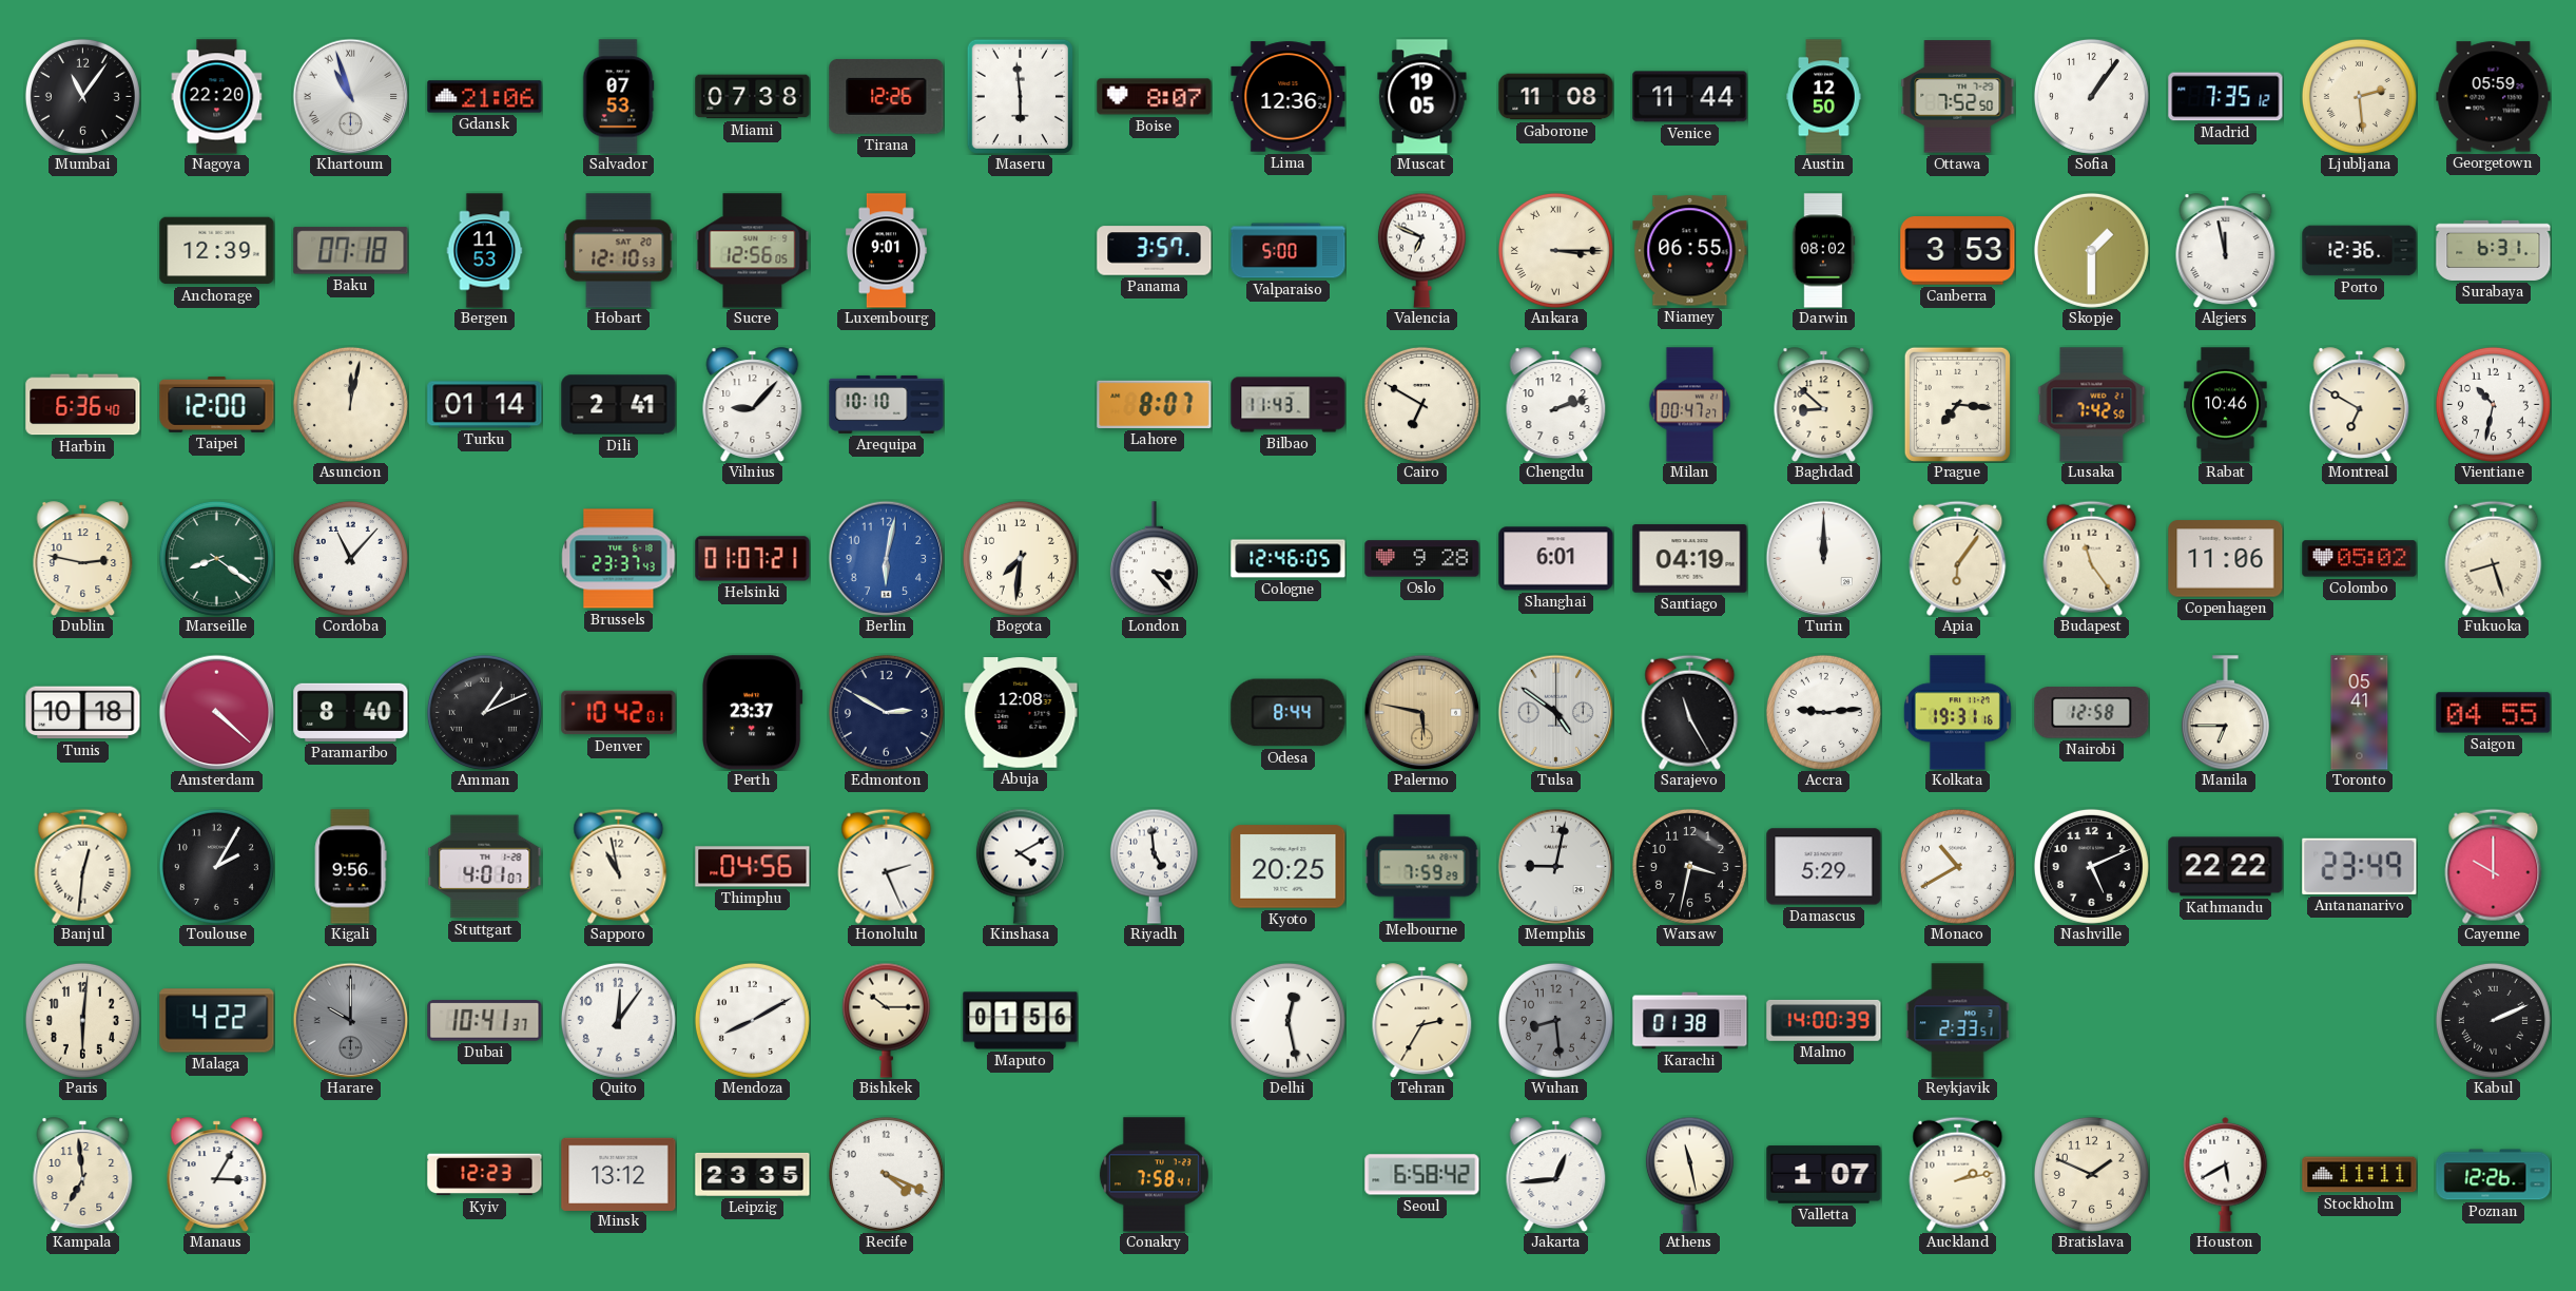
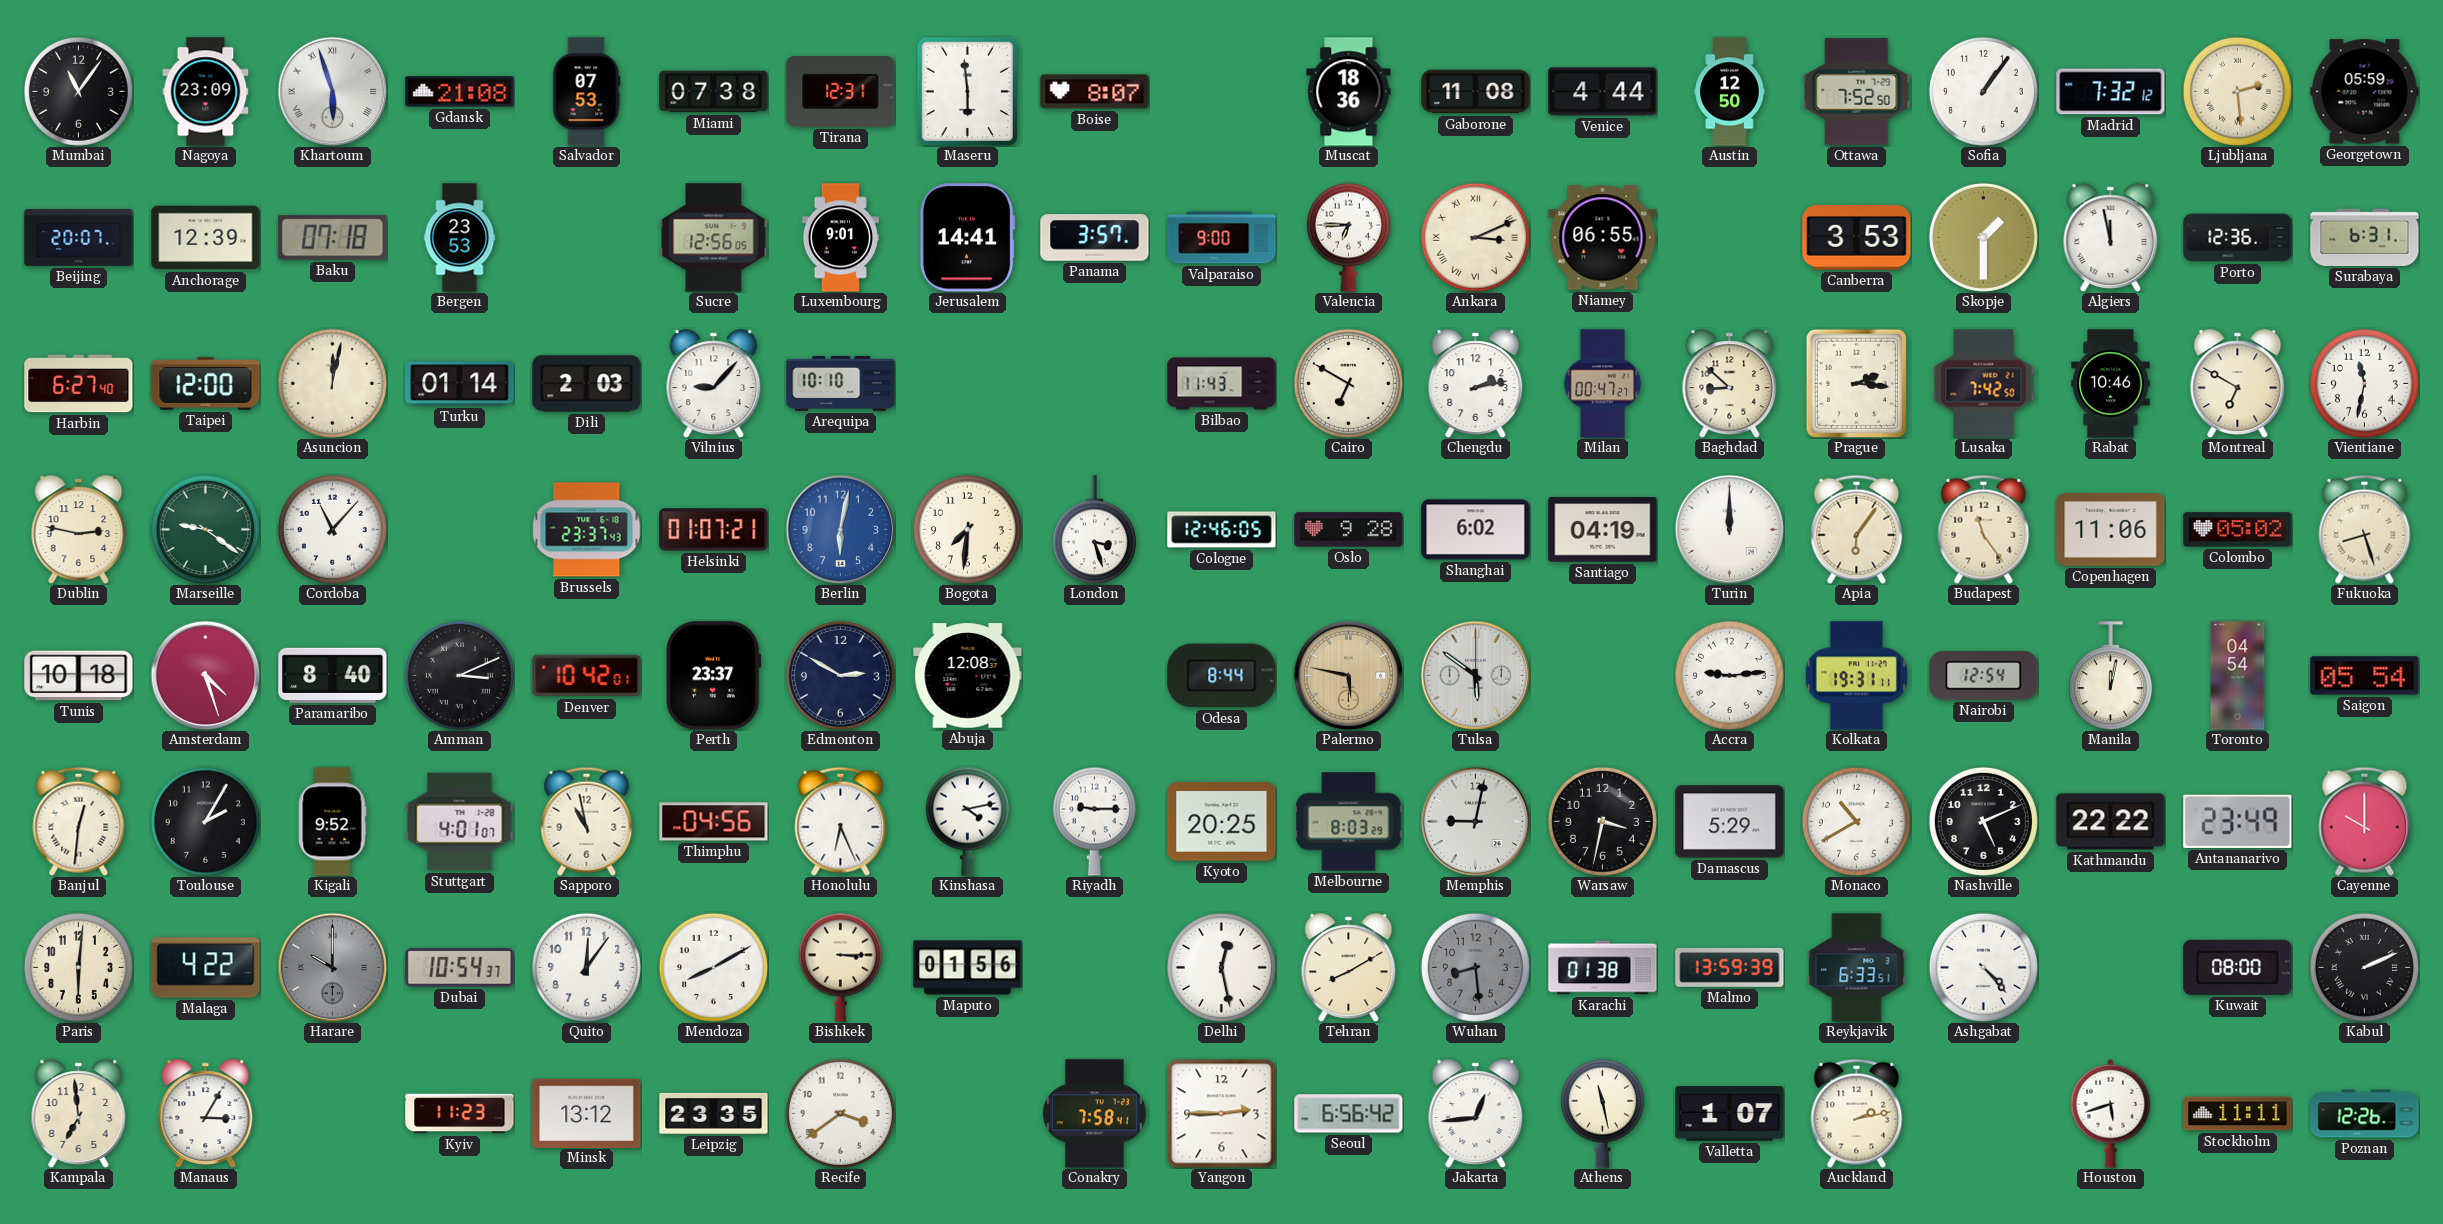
Nagoya: 22:20 -> 23:09 (206, 92)
Khartoum: 10:57 -> 5:57 (332, 91)
Gdansk: 21:06 -> 21:08 (460, 92)
Tirana: 12:26 -> 12:31 (841, 91)
Lima: 12:36 -> none (1289, 97)
Muscat: 19:05 -> 18:36 (1349, 92)
Venice: 11:44 -> 4:44 (1603, 92)
Madrid: 7:35 -> 7:32 (2111, 92)
Beijing: none -> 20:07 (79, 238)
Bergen: 11:53 -> 23:53 (460, 238)
Hobart: 12:10 -> none (619, 251)
Jerusalem: none -> 14:41 (967, 238)
Valparaiso: 5:00 -> 9:00 (1222, 238)
Valencia: 6:49 -> 6:45 (1348, 237)
Ankara: 3:15 -> 3:11 (1475, 237)
Darwin: 08:02 -> none (1823, 251)
Harbin: 6:36 -> 6:27 (79, 384)
Dili: 2:41 -> 2:03 (587, 384)
Lahore: 8:07 -> none (1155, 404)
Chengdu: 2:12 -> 2:13 (1476, 384)
Prague: 7:16 -> 2:16 (1856, 383)
Vientiane: 10:32 -> 11:32 (2364, 383)
Marseille: 8:21 -> 9:21 (205, 529)
London: 3:23 -> 3:27 (1094, 530)
Shanghai: 6:01 -> 6:02 (1476, 530)
Amsterdam: 4:22 -> 4:27 (205, 675)
Amman: 1:11 -> 3:11 (459, 675)
Tulsa: 4:51 -> 5:51 (1475, 675)
Sarajevo: 11:25 -> none (1690, 712)
Kolkata: 19:31:16 -> 19:31:11 (1856, 676)
Nairobi: 12:58 -> 12:54 (1984, 676)
Manila: 6:45 -> 12:02 (2110, 676)
Toronto: 05:41 -> 04:54 (2238, 676)
Saigon: 04:55 -> 05:54 (2365, 676)
Kigali: 9:56 -> 9:52 (332, 822)
Honolulu: 2:26 -> 6:26 (841, 821)
Kinshasa: 4:10 -> 4:13 (967, 821)
Riyadh: 4:59 -> 9:15 (1094, 821)
Melbourne: 7:59 -> 8:03 (1349, 822)
Dubai: 10:41 -> 10:54 (460, 968)
Bishkek: 10:15 -> 3:15 (840, 967)
Tehran: 2:35 -> 8:10 (1349, 968)
Malmo: 14:00 -> 13:59 (1730, 967)
Reykjavik: 2:33 -> 6:33 (1857, 968)
Ashgabat: none -> 4:23 (1983, 967)
Kuwait: none -> 08:00 (2238, 967)
Kyiv: 12:23 -> 11:23 (460, 1114)
Recife: 4:19 -> 3:39 (840, 1113)
Yangon: none -> 2:45 (1222, 1114)
Seoul: 6:58 -> 6:56 (1349, 1114)
Bratislava: 1:49 -> none (2091, 1174)
Houston: 5:40 -> 5:42 (2111, 1114)
